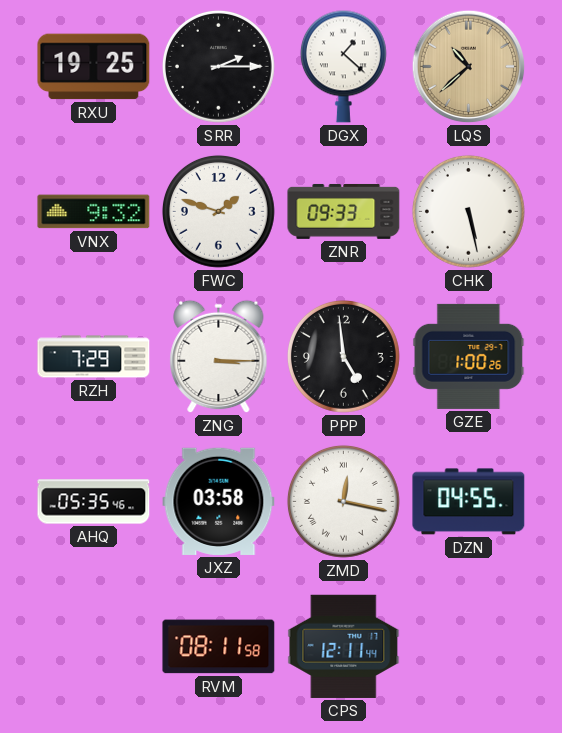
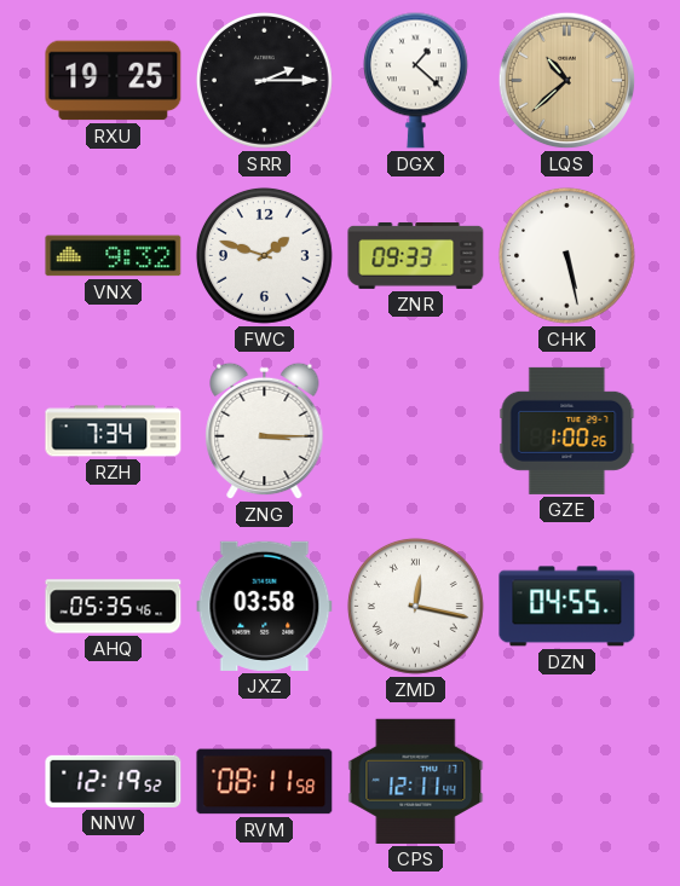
RZH: 7:29 -> 7:34 (114, 432)
PPP: 4:59 -> none (343, 356)
NNW: none -> 12:19 (114, 781)
